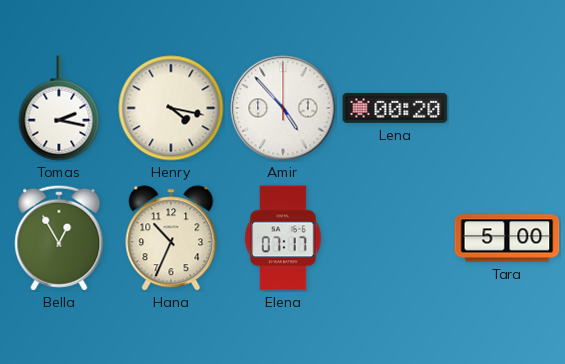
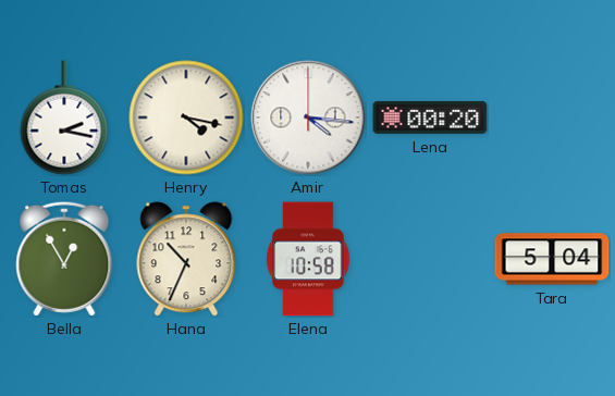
Amir: 4:53 -> 4:16 (308, 117)
Elena: 07:17 -> 10:58 (308, 259)
Tara: 5:00 -> 5:04 (552, 259)
